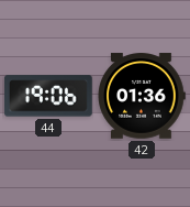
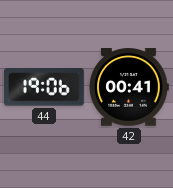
42: 01:36 -> 00:41 (129, 87)
